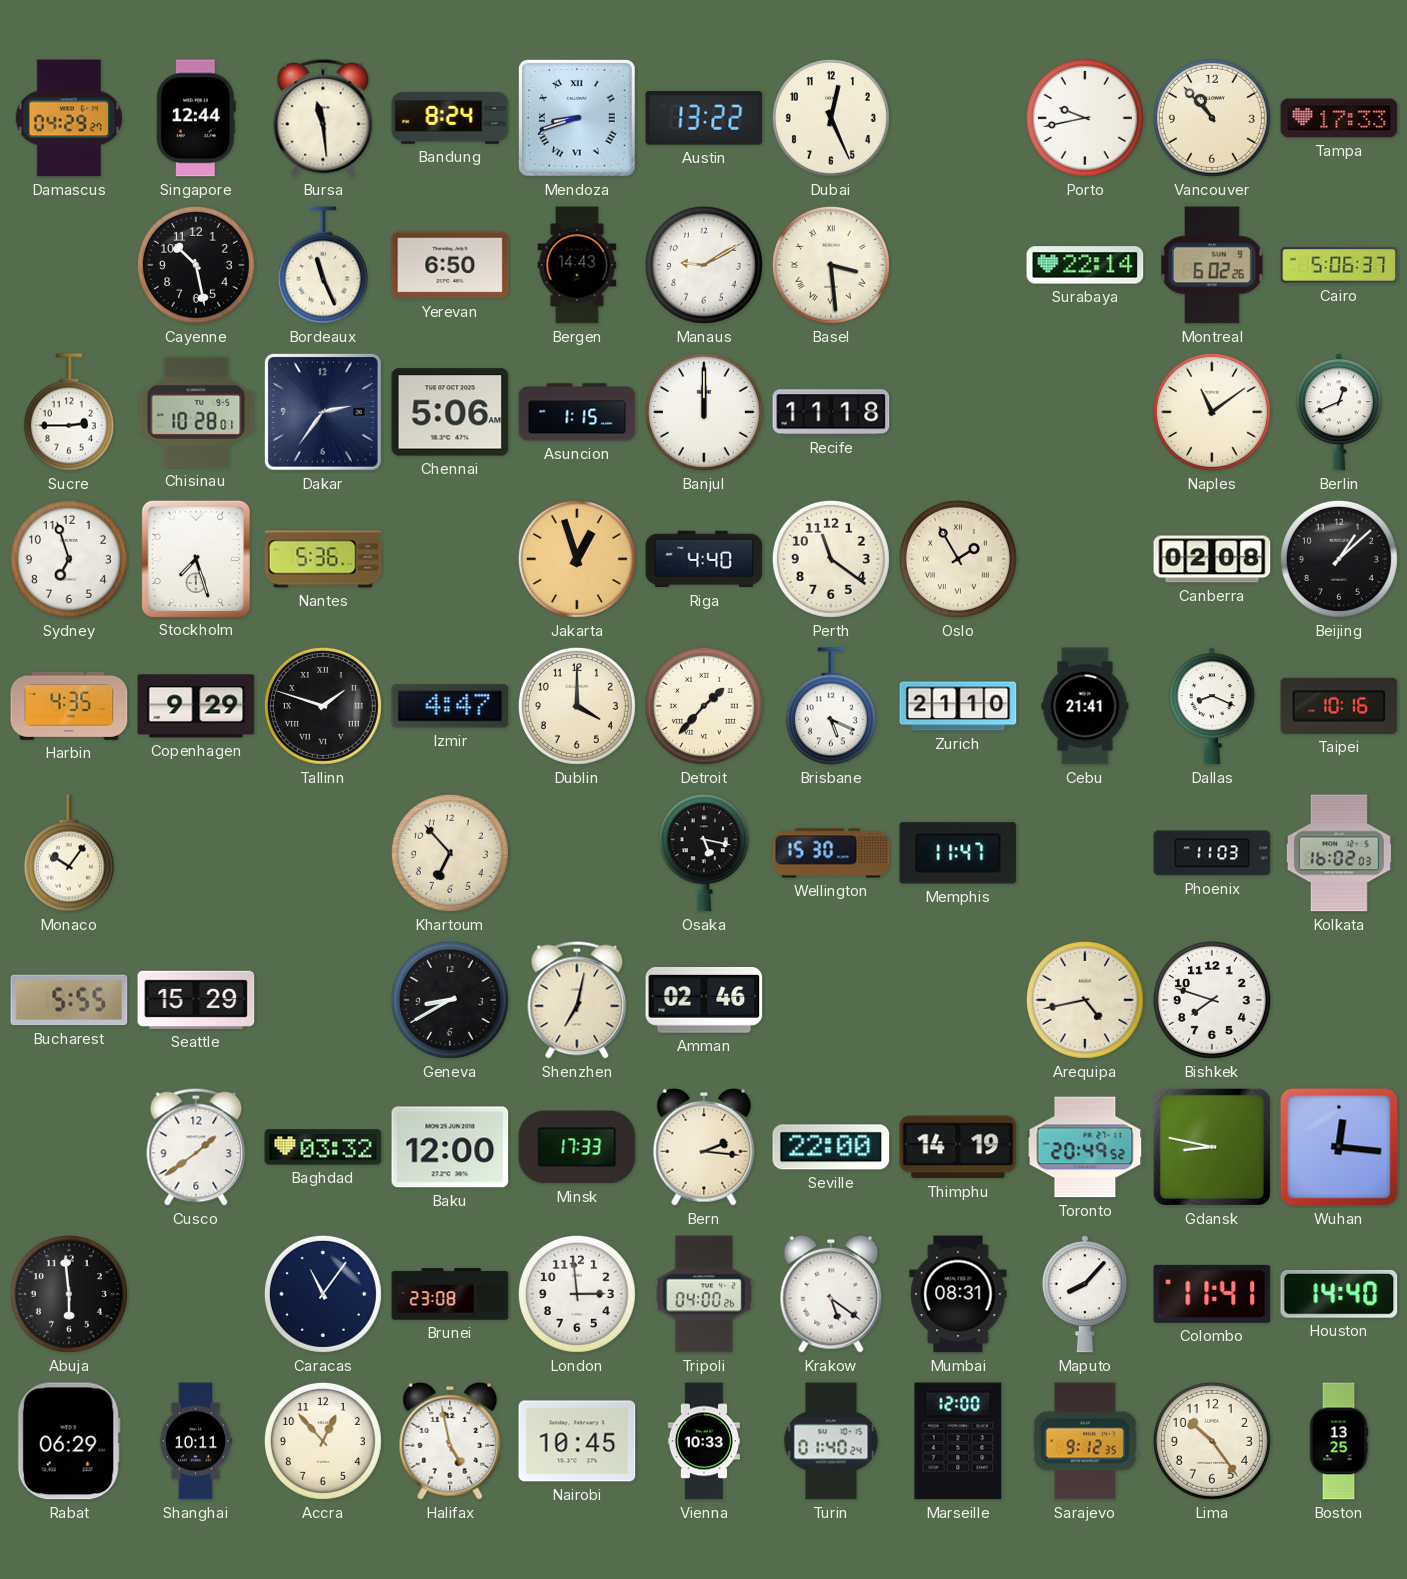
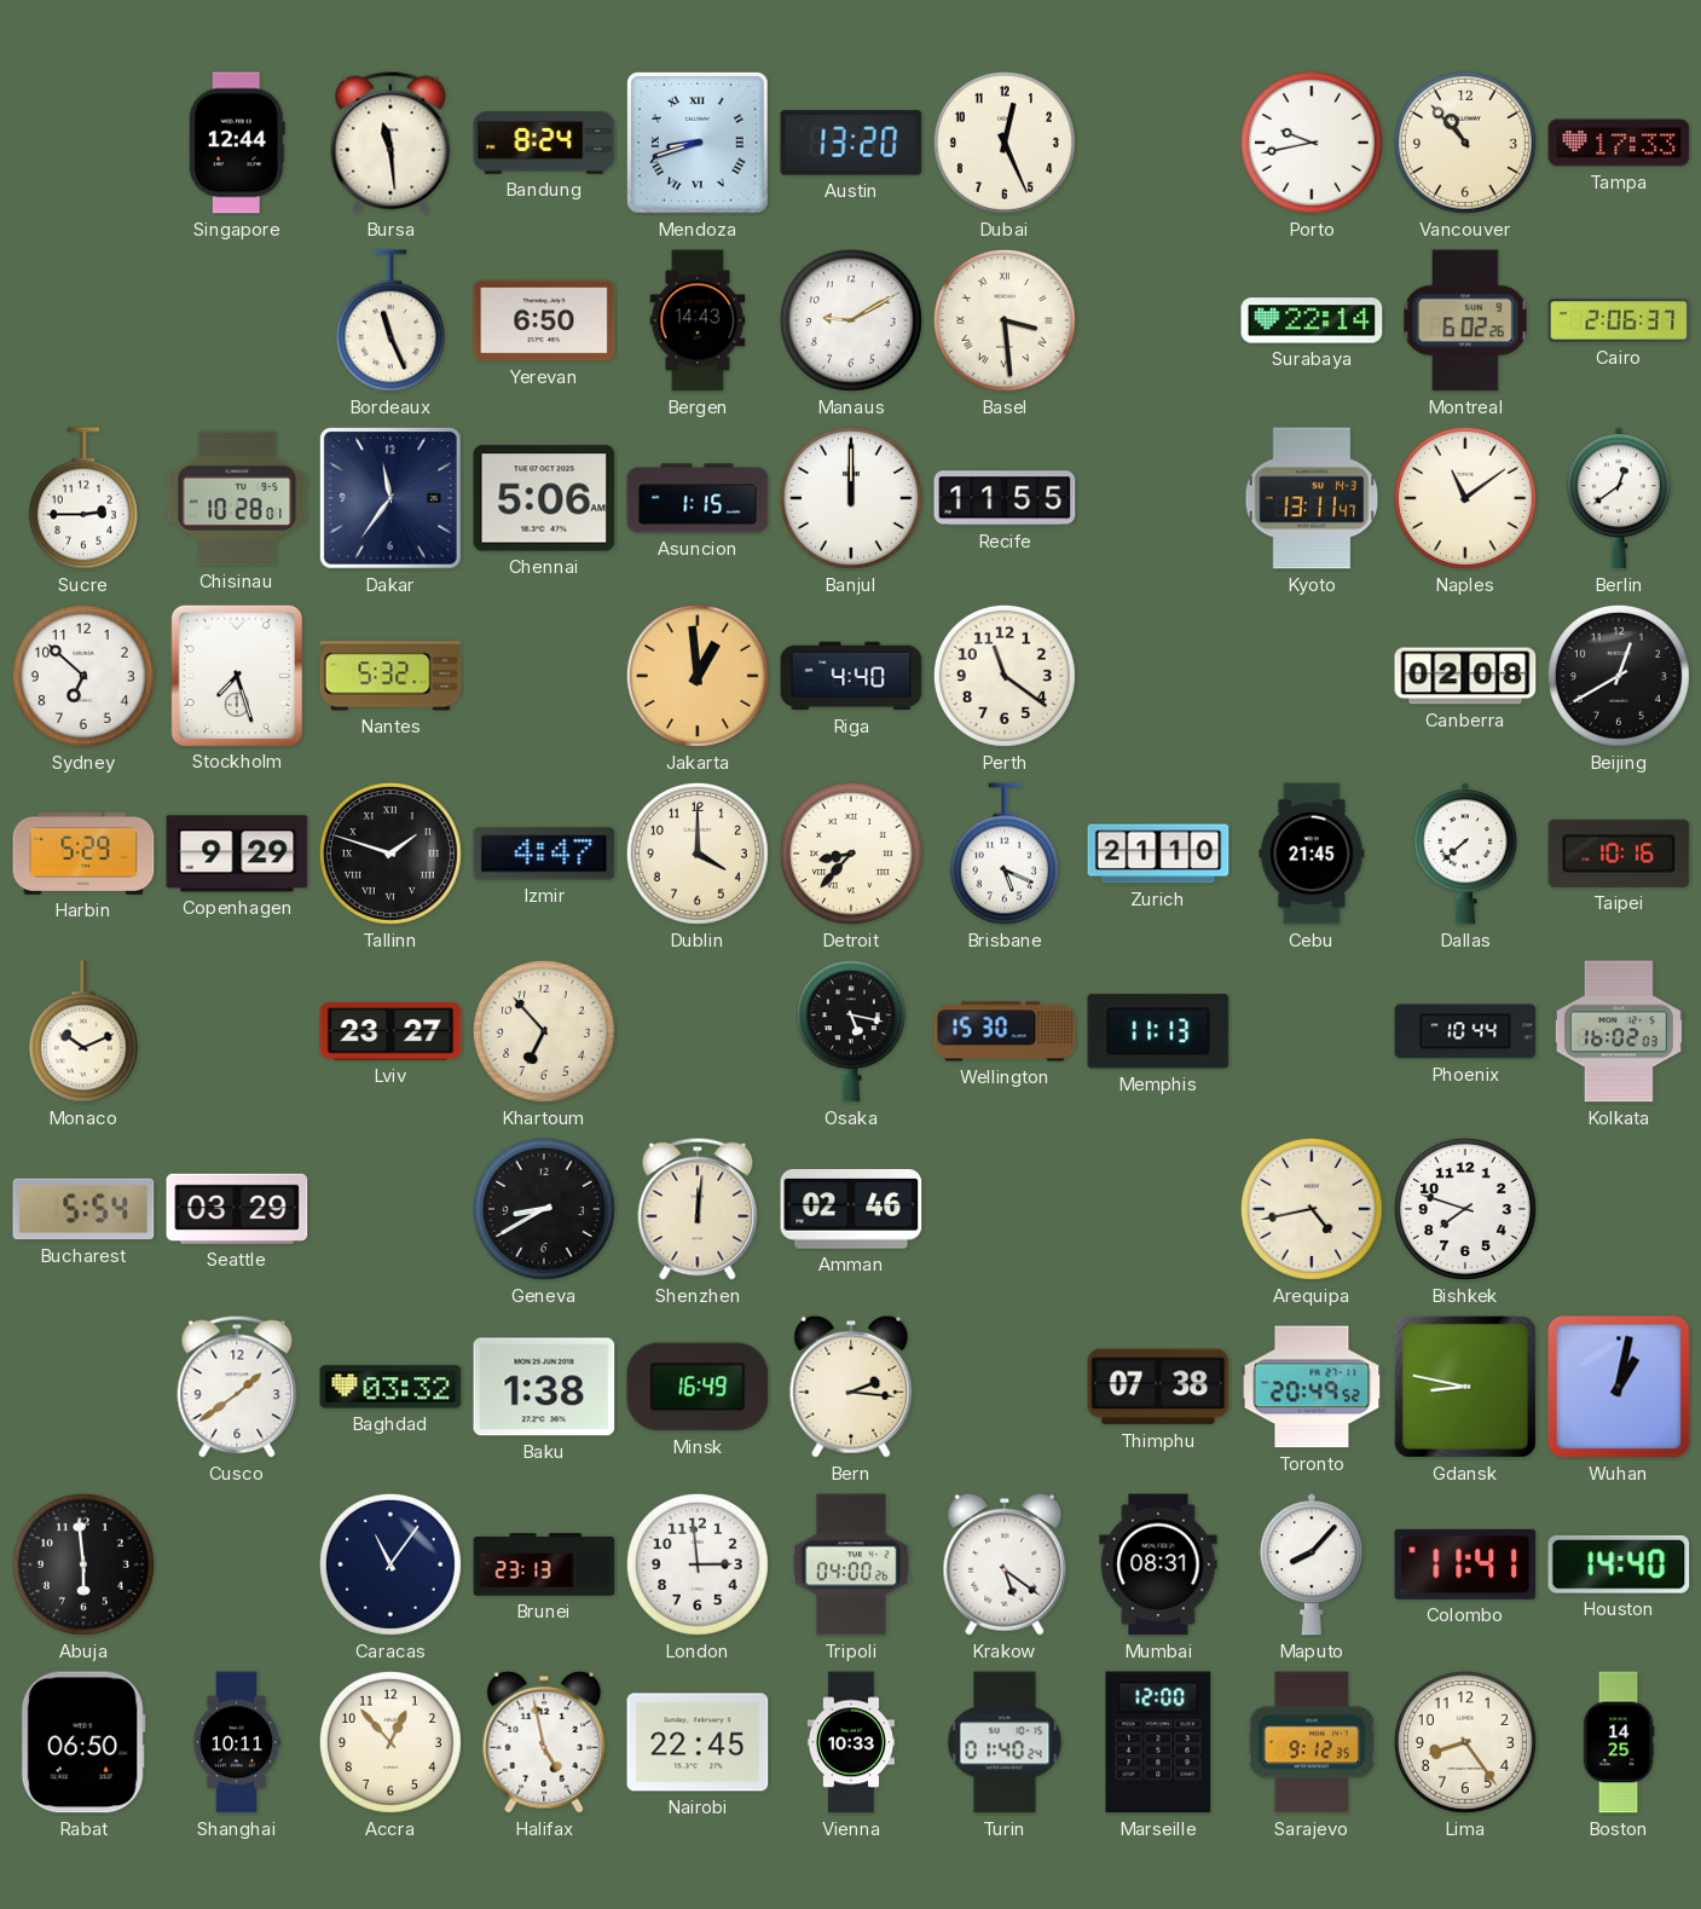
Damascus: 04:29 -> none (69, 118)
Austin: 13:22 -> 13:20 (851, 143)
Cayenne: 10:28 -> none (196, 265)
Cairo: 5:06 -> 2:06 (1619, 320)
Dakar: 2:36 -> 11:36 (390, 498)
Recife: 11:18 -> 11:55 (1005, 498)
Kyoto: none -> 13:11 (1312, 498)
Berlin: 12:41 -> 12:39 (1619, 498)
Sydney: 6:57 -> 6:52 (83, 676)
Nantes: 5:36 -> 5:32 (390, 676)
Jakarta: 12:57 -> 12:59 (698, 676)
Oslo: 1:55 -> none (958, 559)
Beijing: 1:08 -> 12:40 (1619, 676)
Harbin: 4:35 -> 5:29 (83, 854)
Detroit: 1:37 -> 8:37 (851, 854)
Cebu: 21:41 -> 21:45 (1312, 854)
Dallas: 8:19 -> 7:38 (1465, 854)
Monaco: 10:06 -> 10:11 (83, 1031)
Lviv: none -> 23:27 (390, 1031)
Memphis: 11:47 -> 11:13 (1158, 1031)
Phoenix: 11:03 -> 10:44 (1465, 1031)
Bucharest: 5:55 -> 5:54 (83, 1209)
Seattle: 15:29 -> 03:29 (237, 1209)
Shenzhen: 7:02 -> 12:01 (698, 1209)
Baku: 12:00 -> 1:38 (544, 1387)
Minsk: 17:33 -> 16:49 (698, 1387)
Seville: 22:00 -> none (831, 1147)
Thimphu: 14:19 -> 07:38 (1158, 1387)
Wuhan: 12:16 -> 1:02 (1619, 1387)
Brunei: 23:08 -> 23:13 (544, 1564)
Rabat: 06:29 -> 06:50 (83, 1742)
Nairobi: 10:45 -> 22:45 (698, 1742)
Lima: 10:24 -> 8:24 (1465, 1742)
Boston: 13:25 -> 14:25 (1619, 1742)
